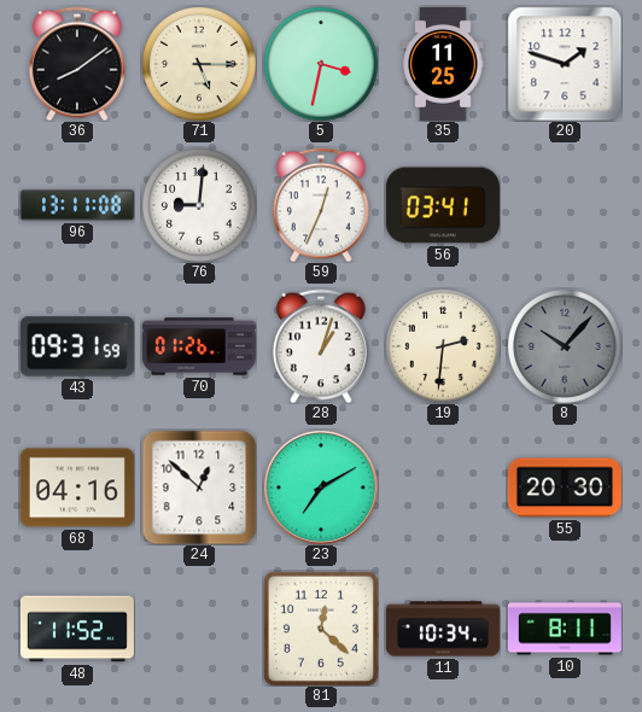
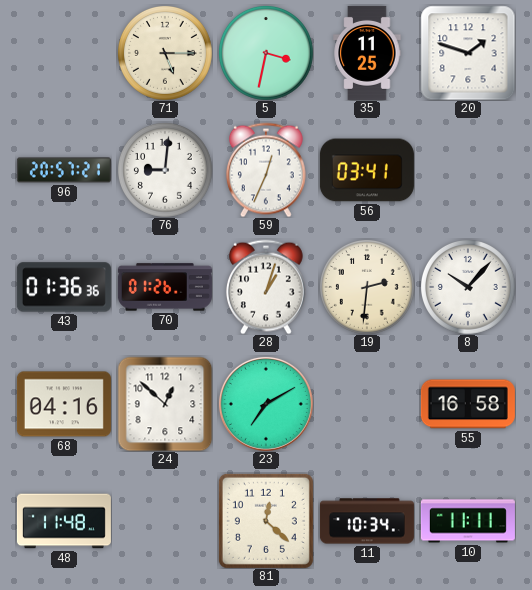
36: 8:09 -> none (77, 64)
96: 13:11 -> 20:57 (64, 170)
43: 09:31 -> 01:36 (64, 287)
8 dial: grey -> white (468, 287)
55: 20:30 -> 16:58 (468, 404)
48: 11:52 -> 11:48 (64, 521)
10: 8:11 -> 11:11 (468, 521)
